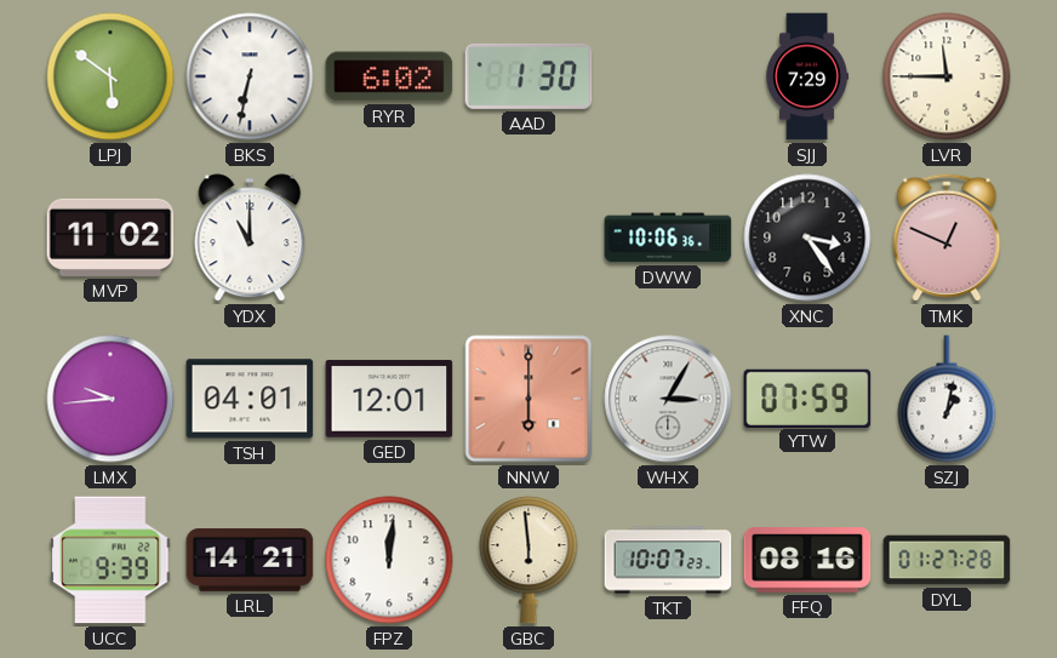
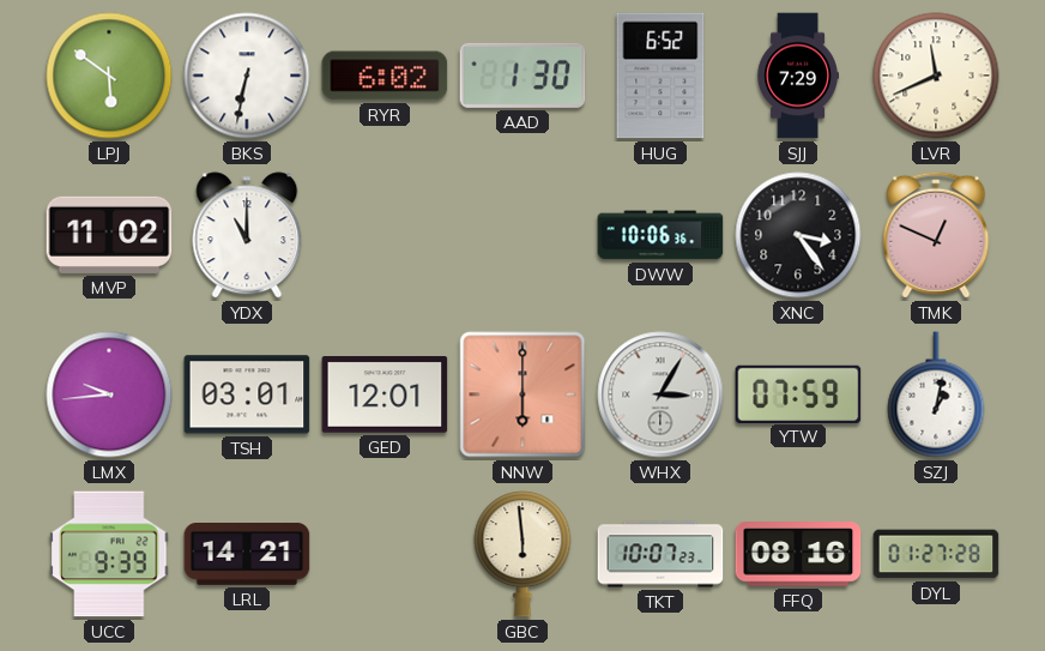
HUG: none -> 6:52 (660, 76)
LVR: 11:45 -> 11:41 (936, 76)
TSH: 04:01 -> 03:01 (247, 394)
FPZ: 12:01 -> none (389, 560)
